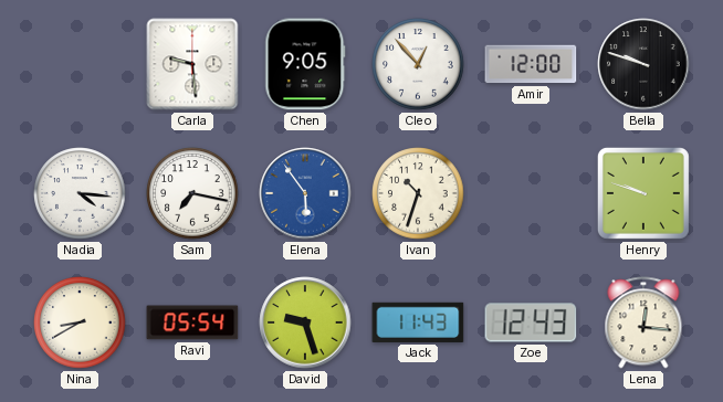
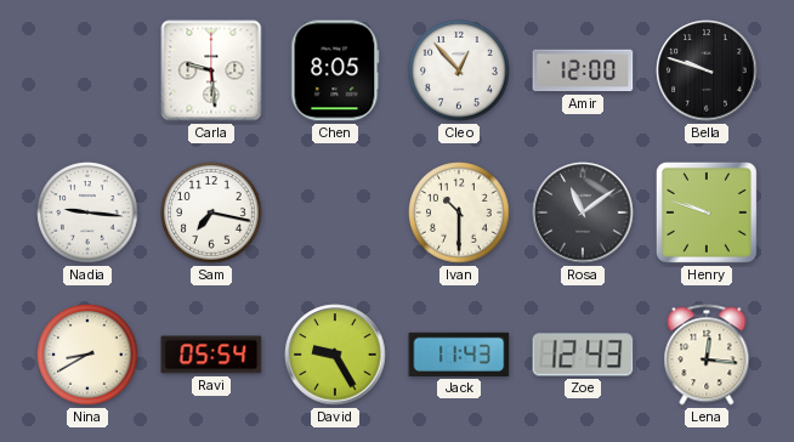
Chen: 9:05 -> 8:05 (335, 70)
Nadia: 4:16 -> 9:16 (87, 212)
Elena: 5:54 -> none (305, 193)
Ivan: 10:33 -> 10:30 (459, 212)
Rosa: none -> 11:09 (583, 212)
David: 9:27 -> 9:25 (335, 355)
